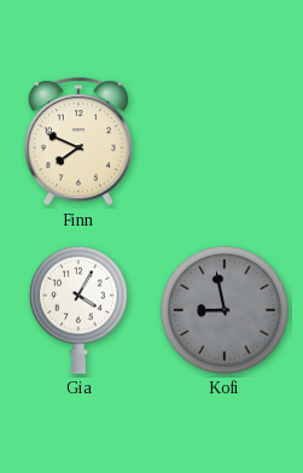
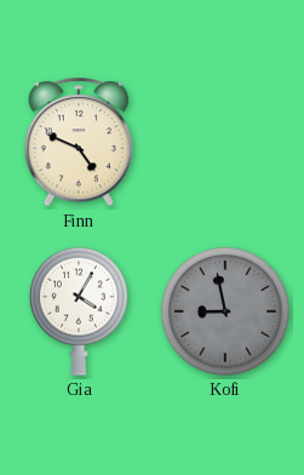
Finn: 7:49 -> 4:49 (79, 143)
